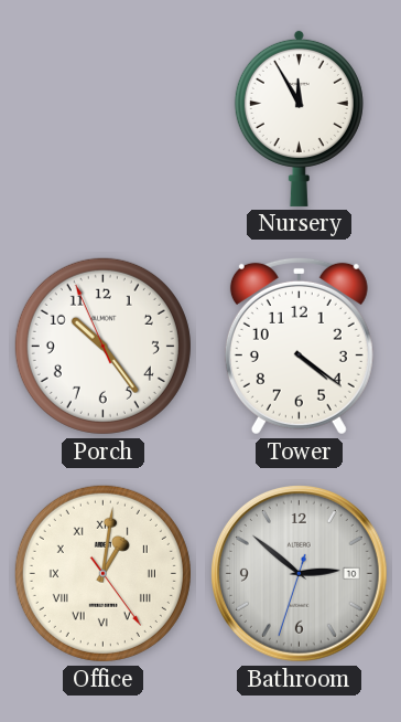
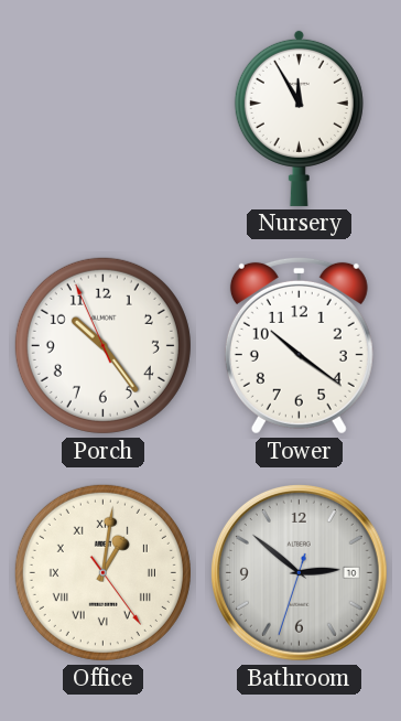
Tower: 4:21 -> 10:21 (299, 345)
